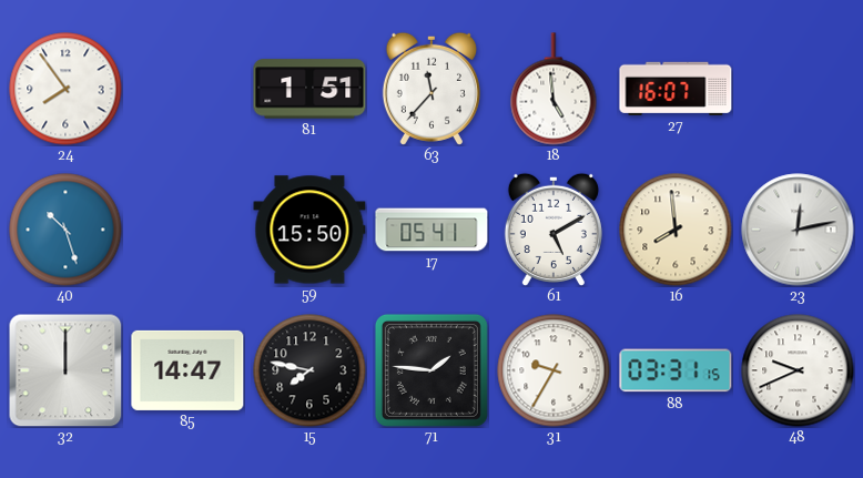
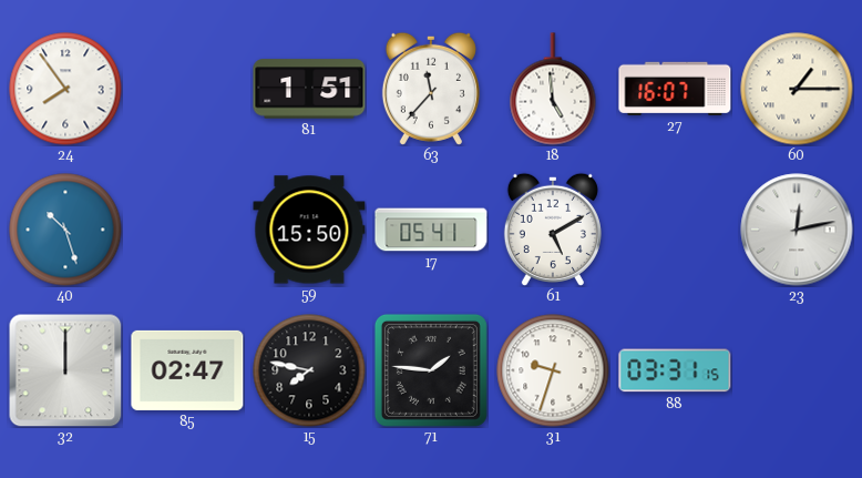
60: none -> 1:15 (797, 89)
16: 7:59 -> none (676, 230)
85: 14:47 -> 02:47 (187, 370)
31: 9:35 -> 9:33 (553, 370)
48: 9:41 -> none (798, 370)
